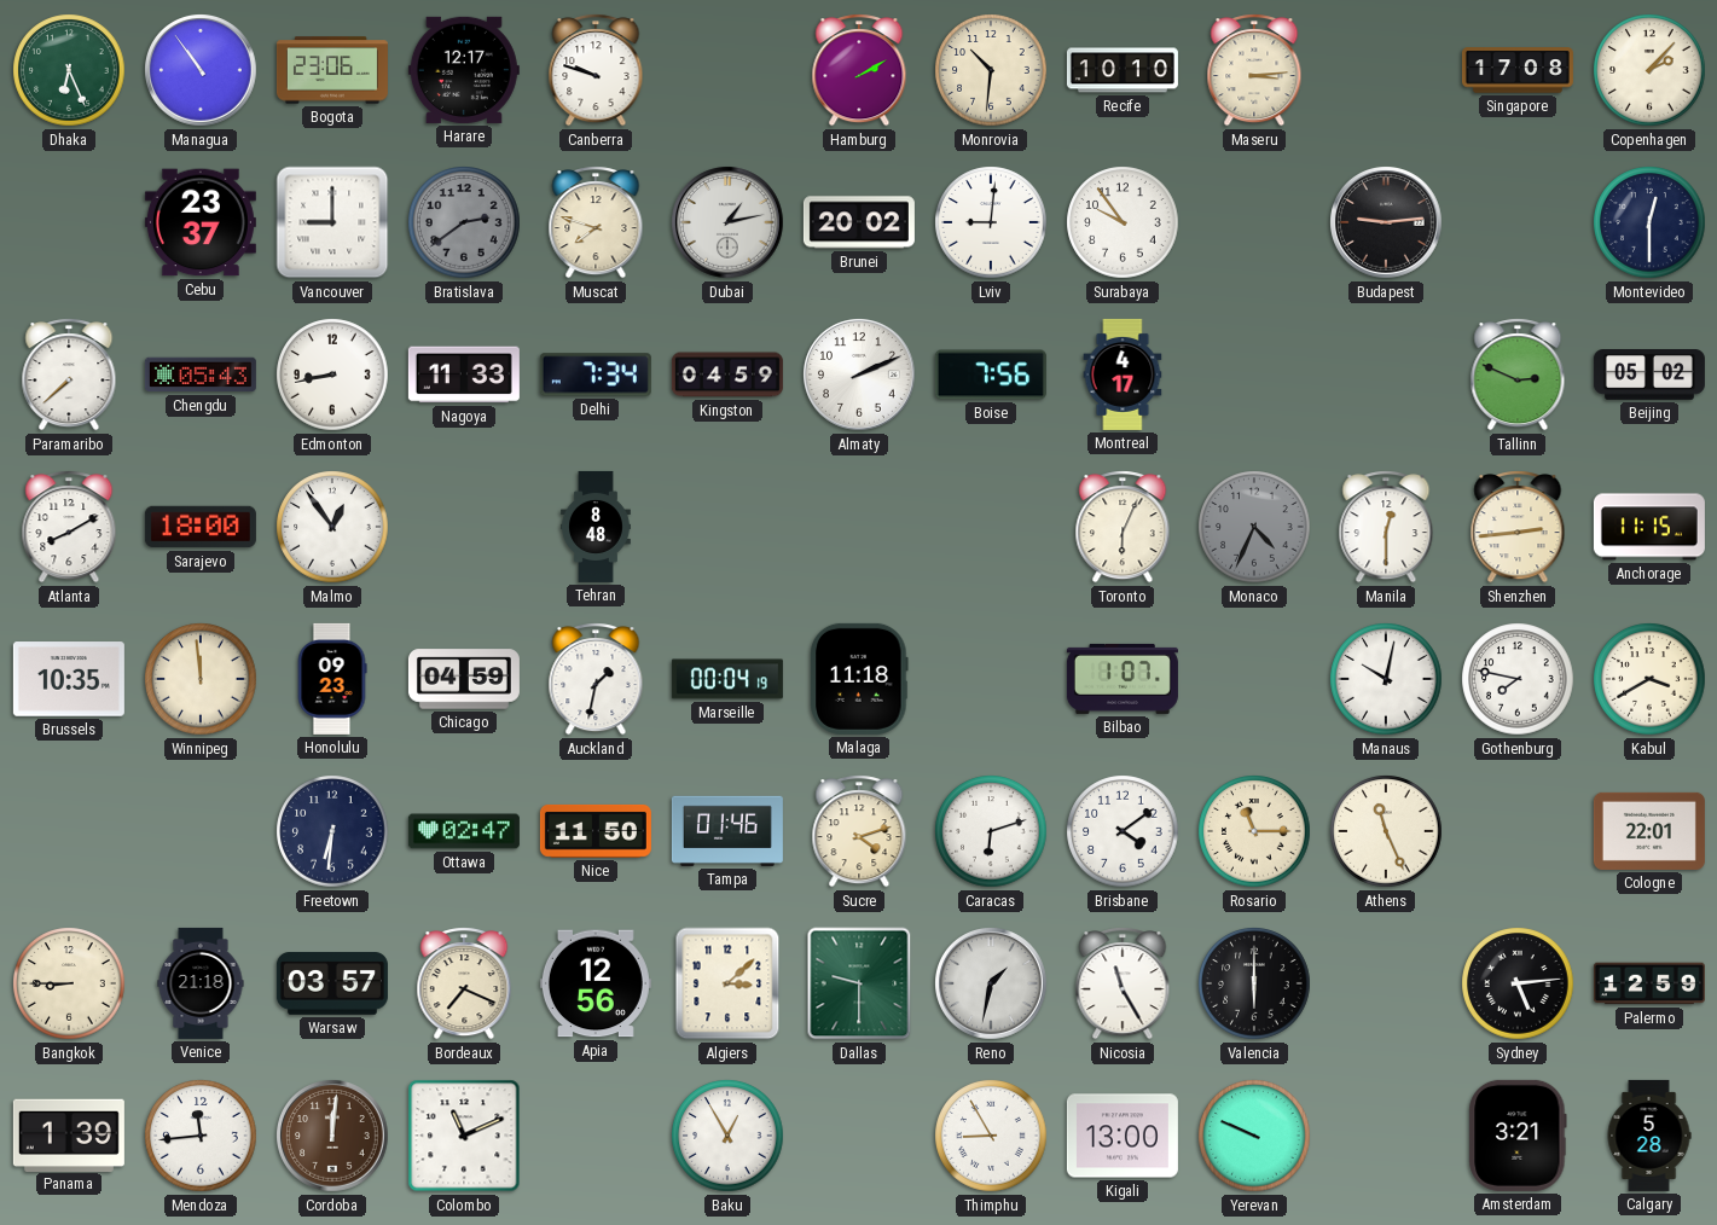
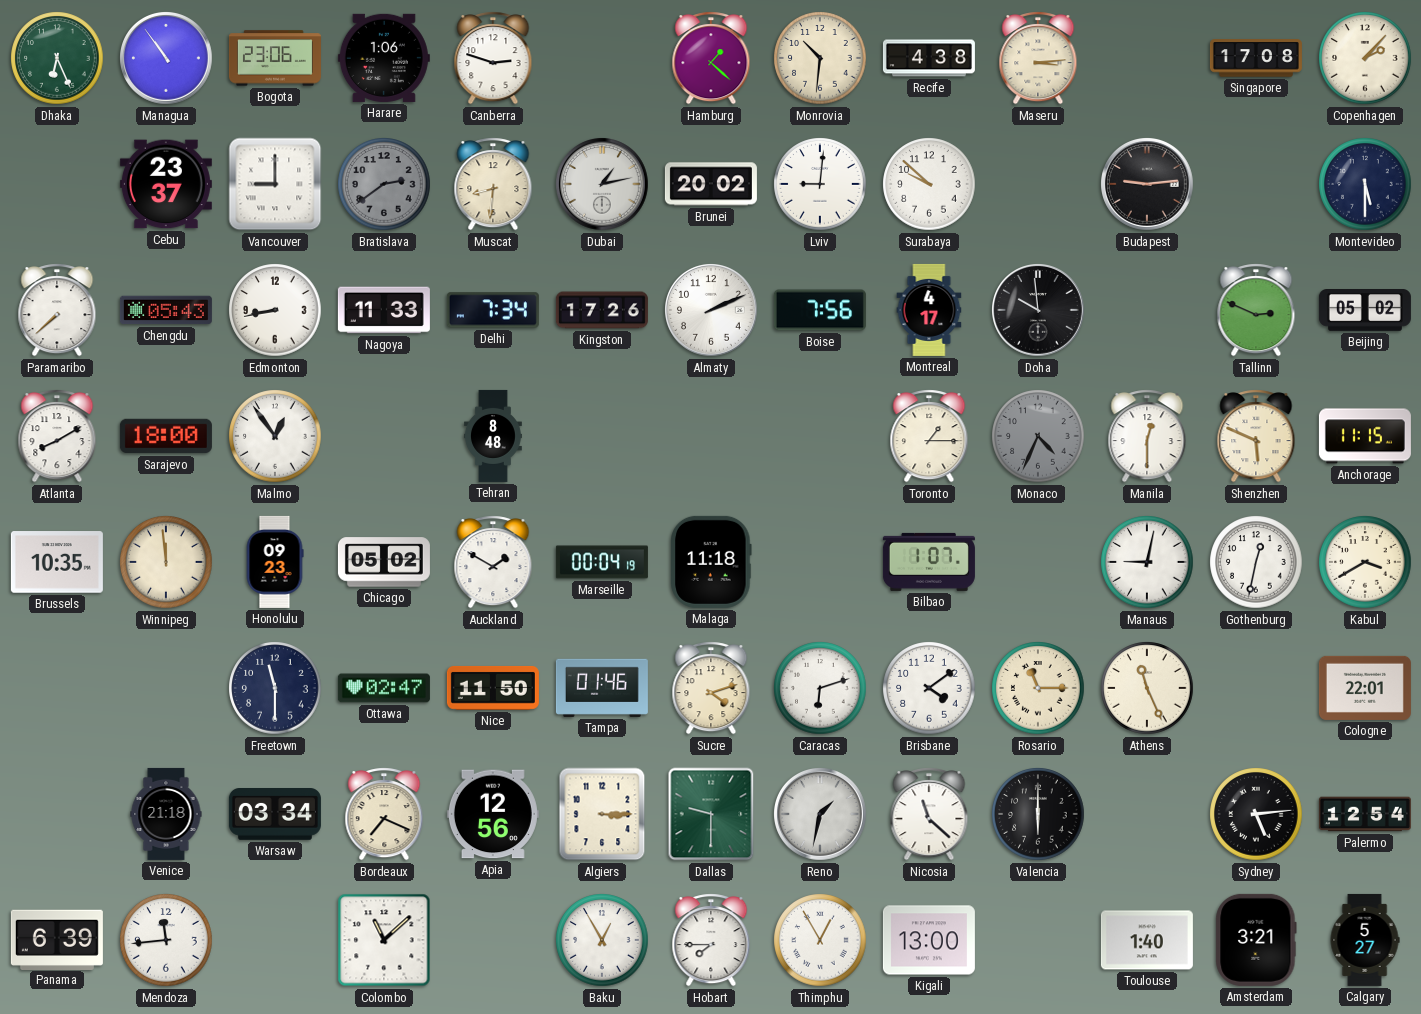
Harare: 12:17 -> 1:06 (384, 58)
Canberra: 9:48 -> 2:48 (493, 58)
Hamburg: 2:10 -> 1:22 (711, 58)
Recife: 10:10 -> 4:38 (929, 58)
Muscat: 7:48 -> 8:31 (493, 184)
Surabaya: 9:54 -> 9:52 (929, 184)
Montevideo: 12:30 -> 5:30 (1365, 184)
Kingston: 04:59 -> 17:26 (602, 310)
Doha: none -> 9:59 (1039, 311)
Toronto: 6:04 -> 1:15 (929, 436)
Shenzhen: 2:44 -> 5:49 (1256, 436)
Chicago: 04:59 -> 05:02 (384, 562)
Auckland: 1:32 -> 1:50 (493, 562)
Manaus: 10:02 -> 9:02 (1147, 562)
Gothenburg: 7:47 -> 12:32 (1256, 562)
Freetown: 6:31 -> 11:30 (275, 688)
Bangkok: 8:45 -> none (69, 983)
Warsaw: 03:57 -> 03:34 (275, 815)
Algiers: 3:08 -> 3:15 (602, 814)
Nicosia: 11:25 -> 11:22 (929, 814)
Palermo: 12:59 -> 12:54 (1365, 814)
Panama: 1:39 -> 6:39 (57, 939)
Cordoba: 12:01 -> none (333, 1137)
Colombo: 11:11 -> 11:08 (384, 940)
Hobart: none -> 7:45 (711, 940)
Thimphu: 8:55 -> 12:55 (820, 940)
Yerevan: 9:49 -> none (1254, 1136)
Toulouse: none -> 1:40 (1147, 940)
Calgary: 5:28 -> 5:27 (1365, 940)
